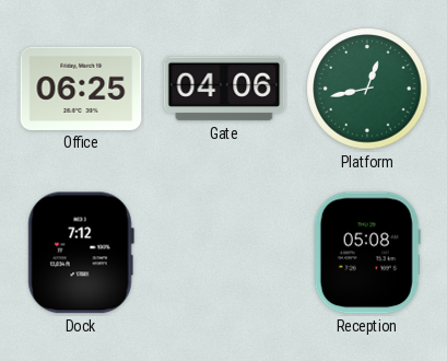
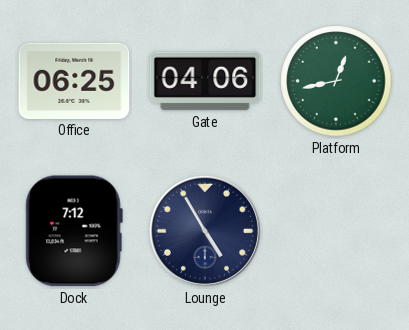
Lounge: none -> 4:55 (205, 231)
Reception: 05:08 -> none (367, 253)
